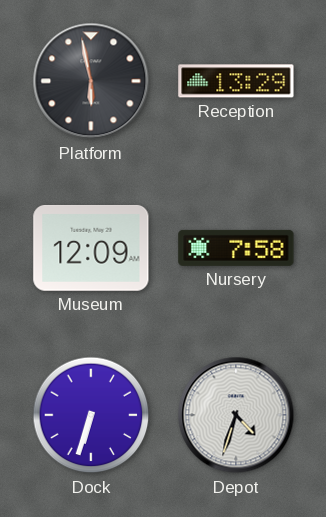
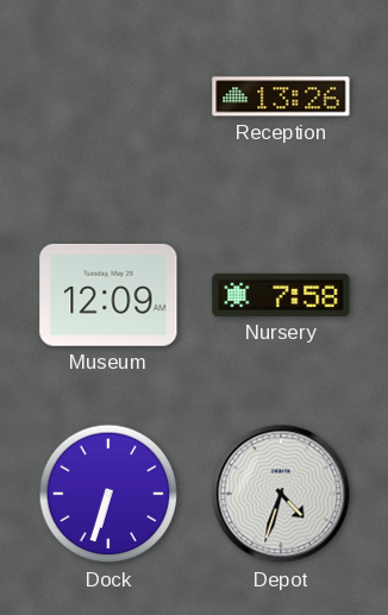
Platform: 5:58 -> none (91, 81)
Reception: 13:29 -> 13:26 (281, 96)
